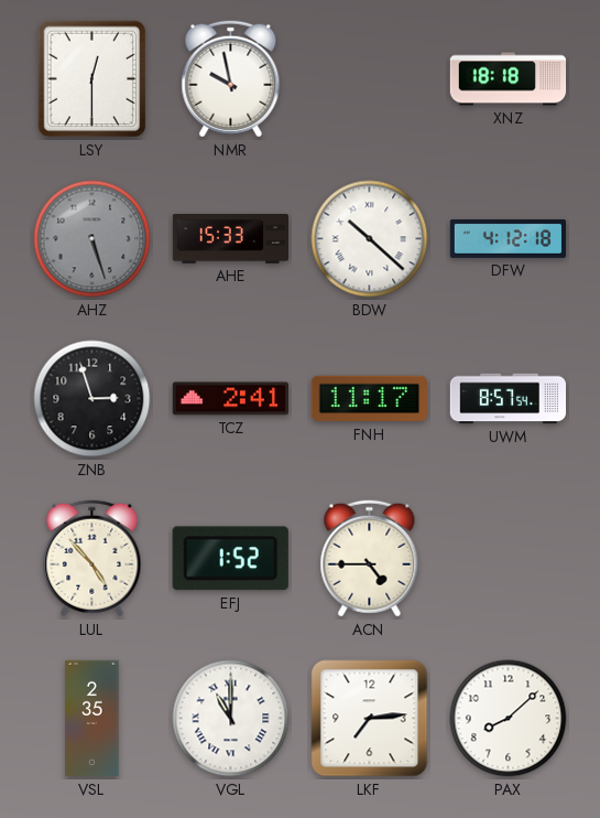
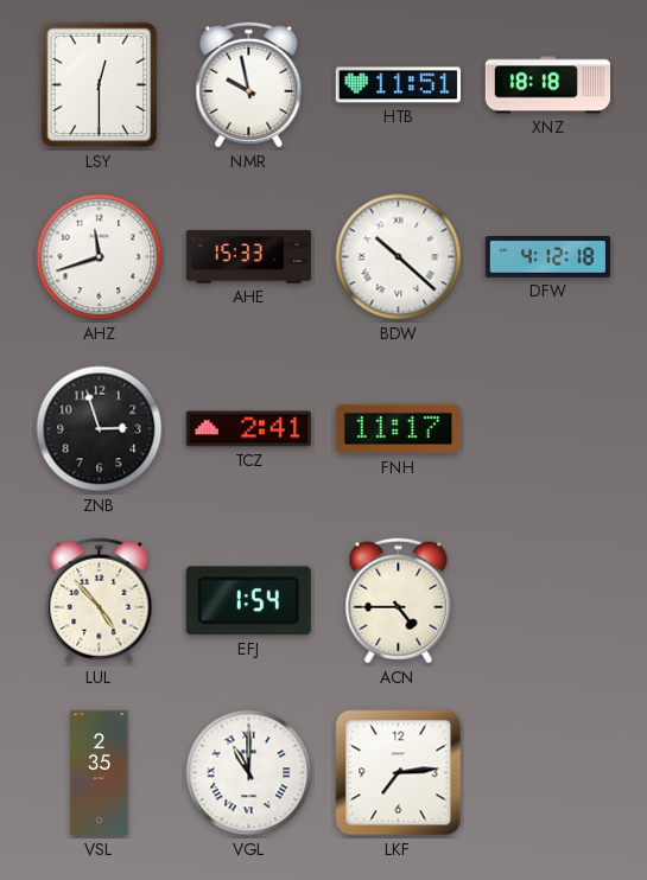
HTB: none -> 11:51 (398, 85)
AHZ: 5:27 -> 11:42 (100, 257)
AHZ dial: grey -> white (100, 257)
UWM: 8:57 -> none (508, 399)
EFJ: 1:52 -> 1:54 (248, 601)
PAX: 8:08 -> none (509, 719)
